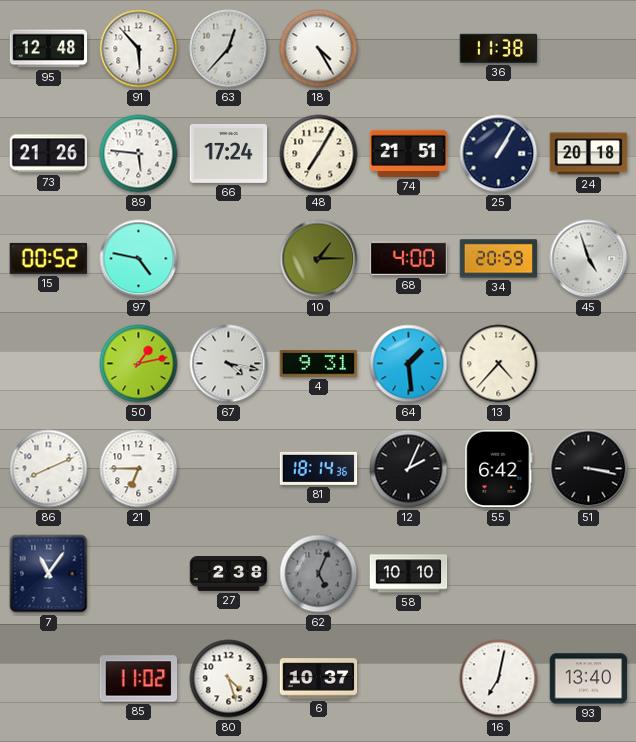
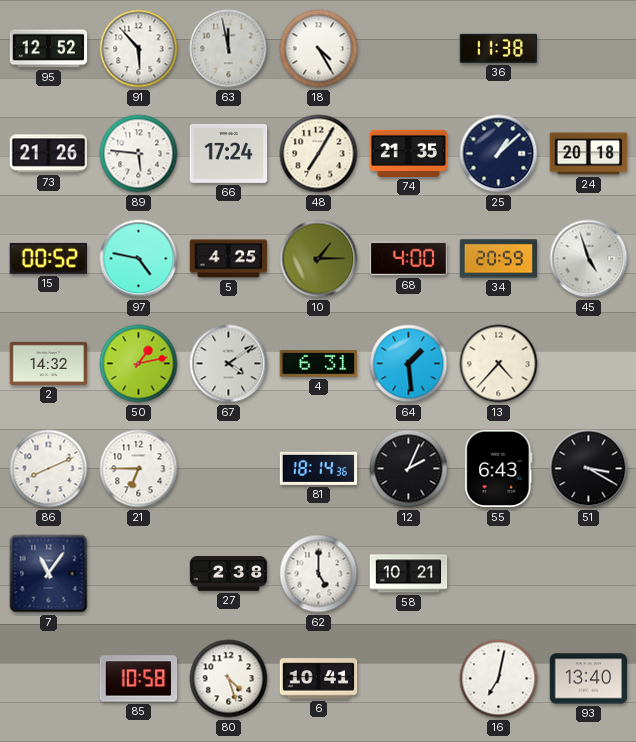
95: 12:48 -> 12:52 (49, 49)
63: 12:37 -> 11:58 (229, 49)
74: 21:51 -> 21:35 (409, 153)
25: 1:05 -> 1:08 (499, 154)
5: none -> 4:25 (229, 259)
2: none -> 14:32 (49, 363)
67: 4:17 -> 4:09 (229, 364)
4: 9:31 -> 6:31 (319, 364)
55: 6:42 -> 6:43 (499, 469)
51: 3:17 -> 3:20 (589, 469)
62: 5:04 -> 5:00 (319, 574)
62 dial: grey -> white (319, 574)
58: 10:10 -> 10:21 (409, 574)
85: 11:02 -> 10:58 (139, 679)
6: 10:37 -> 10:41 (319, 679)
